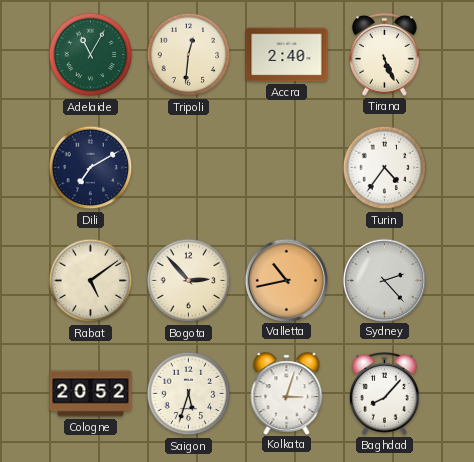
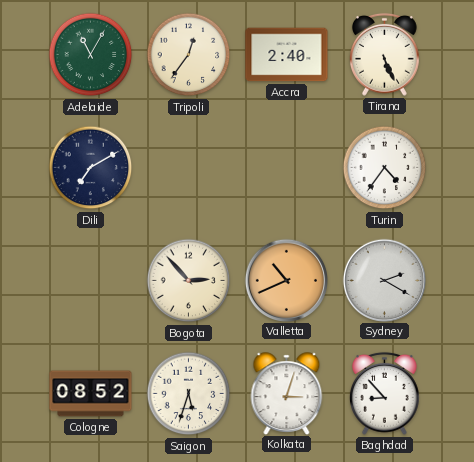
Tripoli: 12:31 -> 12:36 (189, 55)
Rabat: 5:09 -> none (91, 281)
Valletta: 10:43 -> 10:41 (286, 280)
Sydney: 2:23 -> 2:20 (384, 280)
Cologne: 20:52 -> 08:52 (91, 394)
Baghdad: 8:07 -> 8:53 (385, 393)
